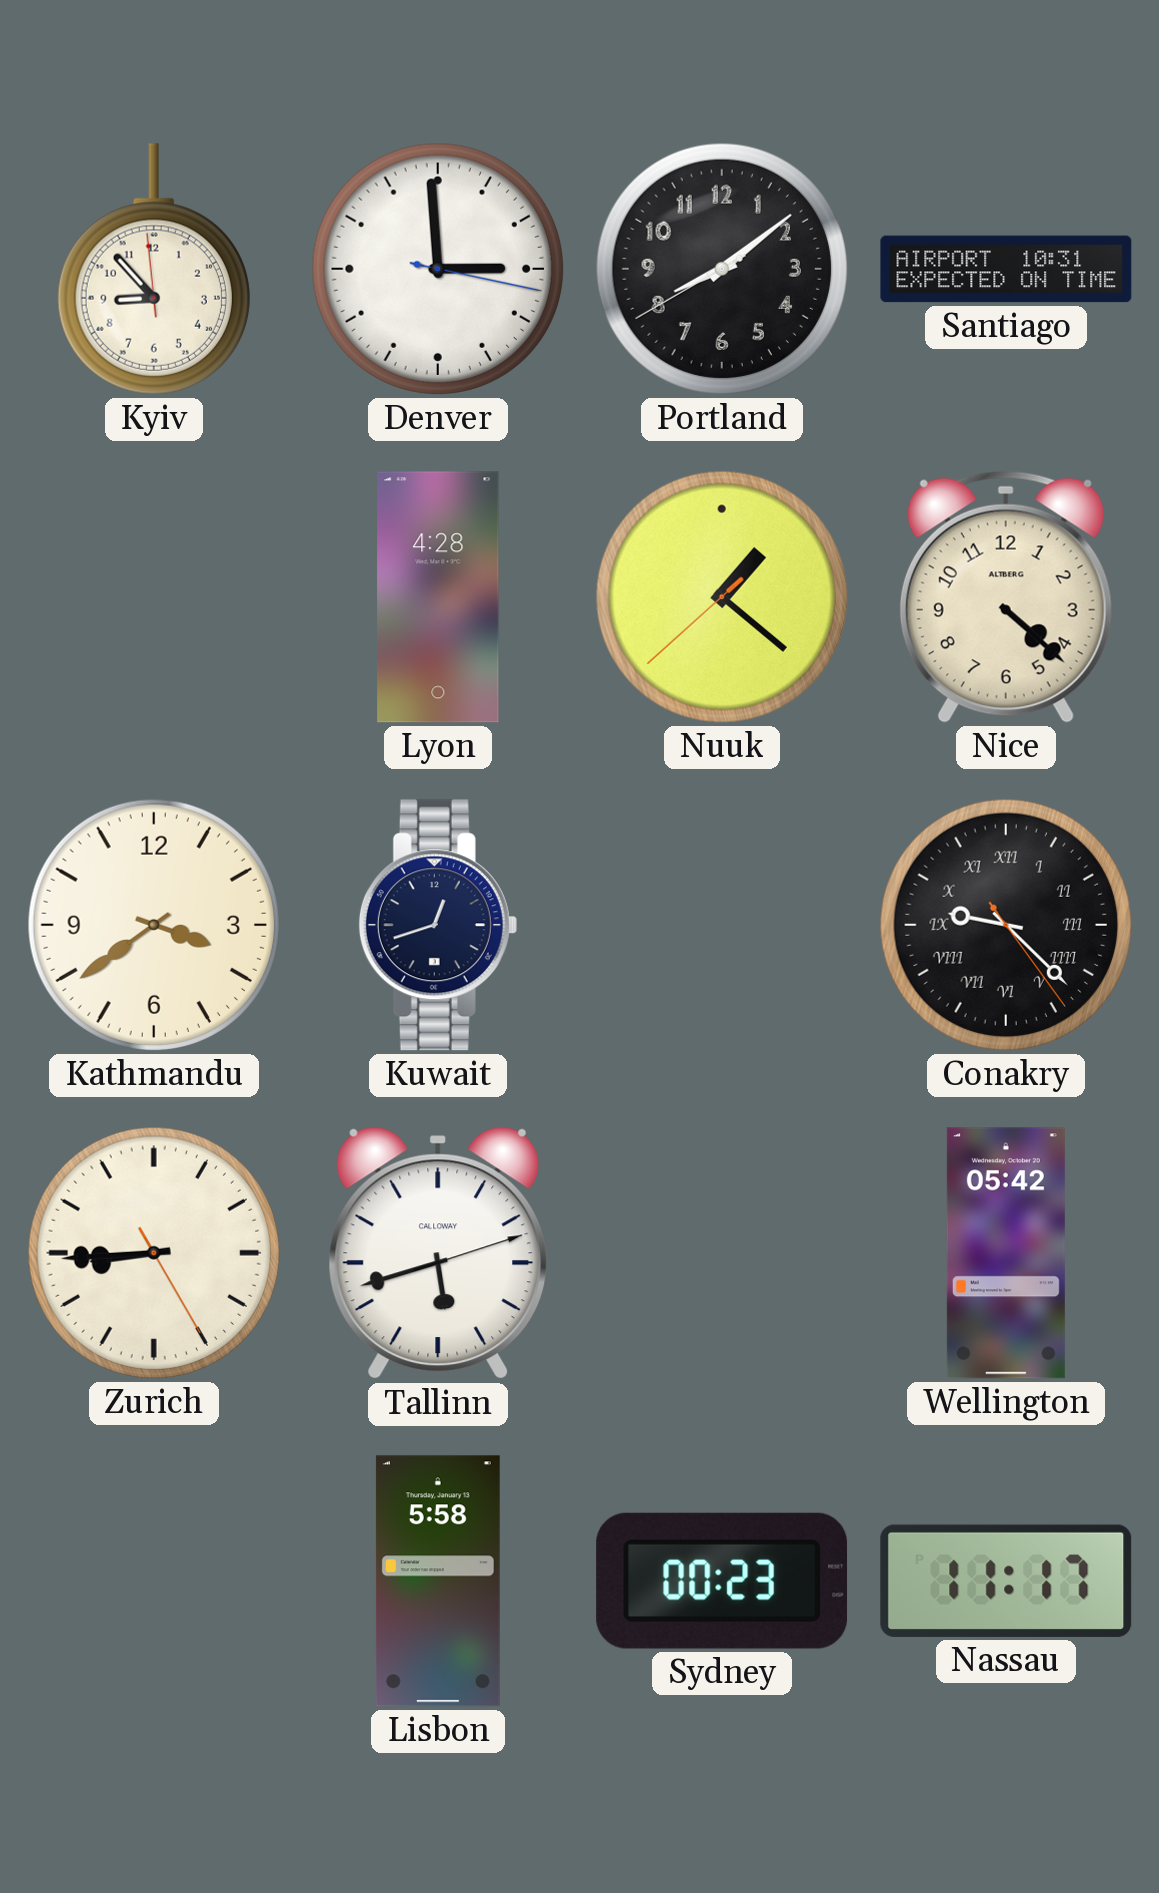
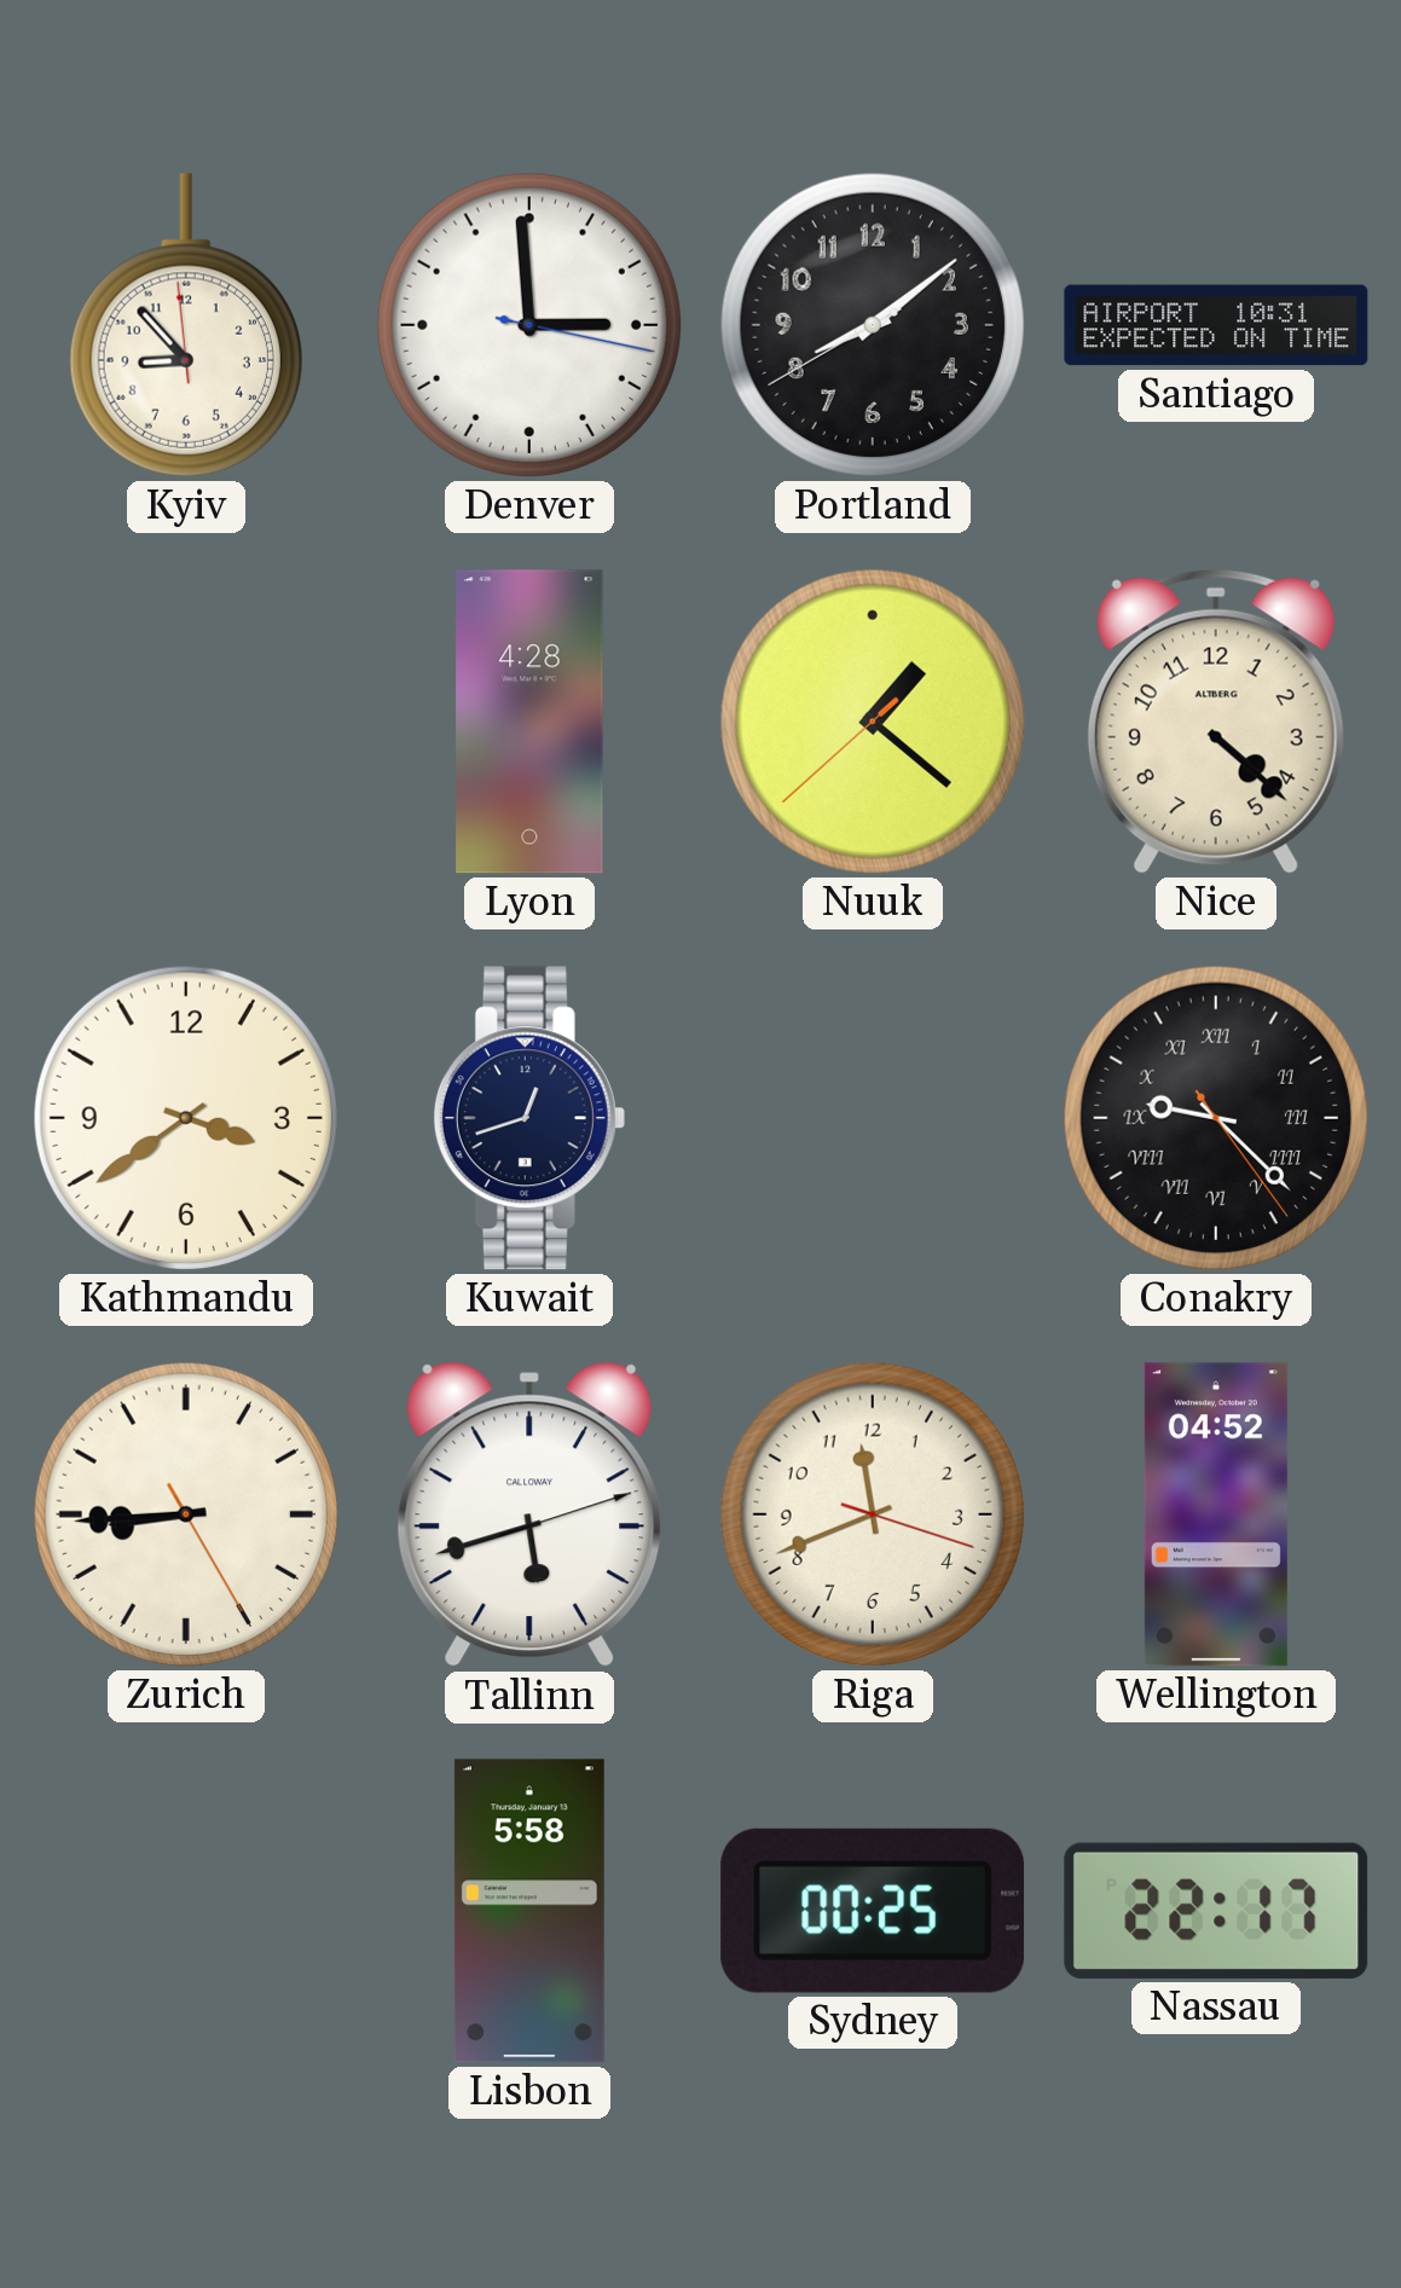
Riga: none -> 11:41 (873, 1514)
Wellington: 05:42 -> 04:52 (1216, 1514)
Sydney: 00:23 -> 00:25 (873, 1911)
Nassau: 11:17 -> 22:17 (1216, 1911)
